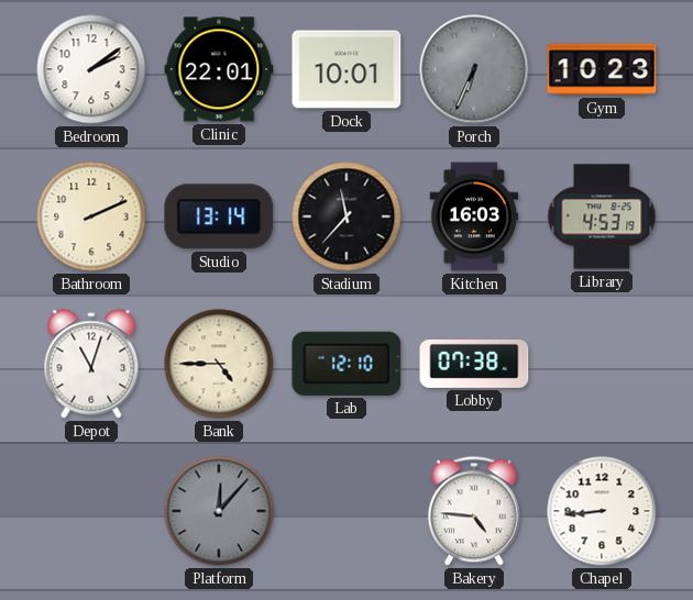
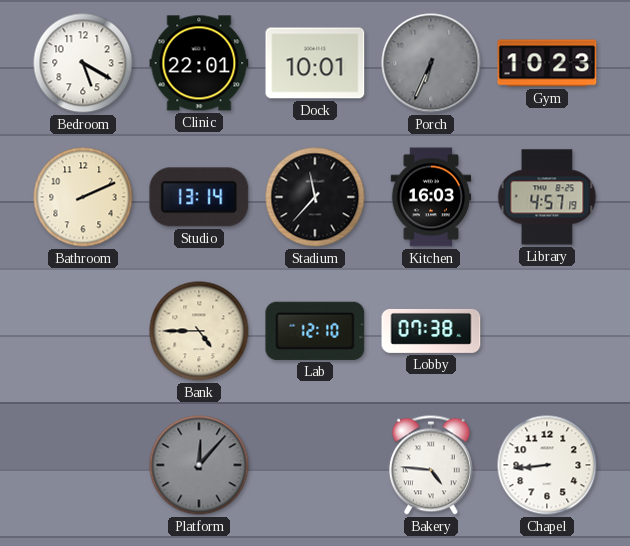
Bedroom: 2:09 -> 5:20 (83, 63)
Library: 4:53 -> 4:57 (547, 197)
Depot: 11:03 -> none (91, 364)
